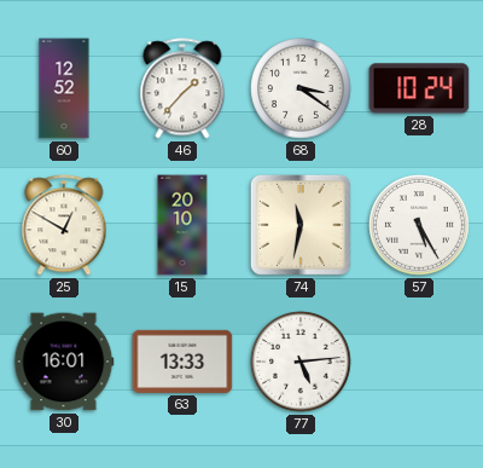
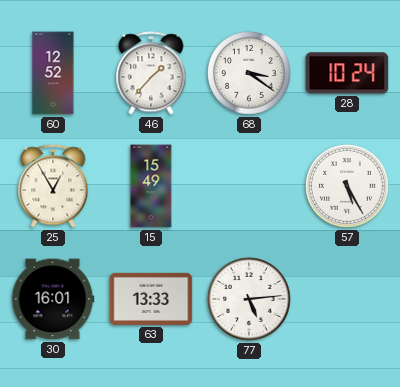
25: 12:50 -> 12:55 (53, 186)
15: 20:10 -> 15:49 (151, 186)
74: 11:32 -> none (301, 225)
